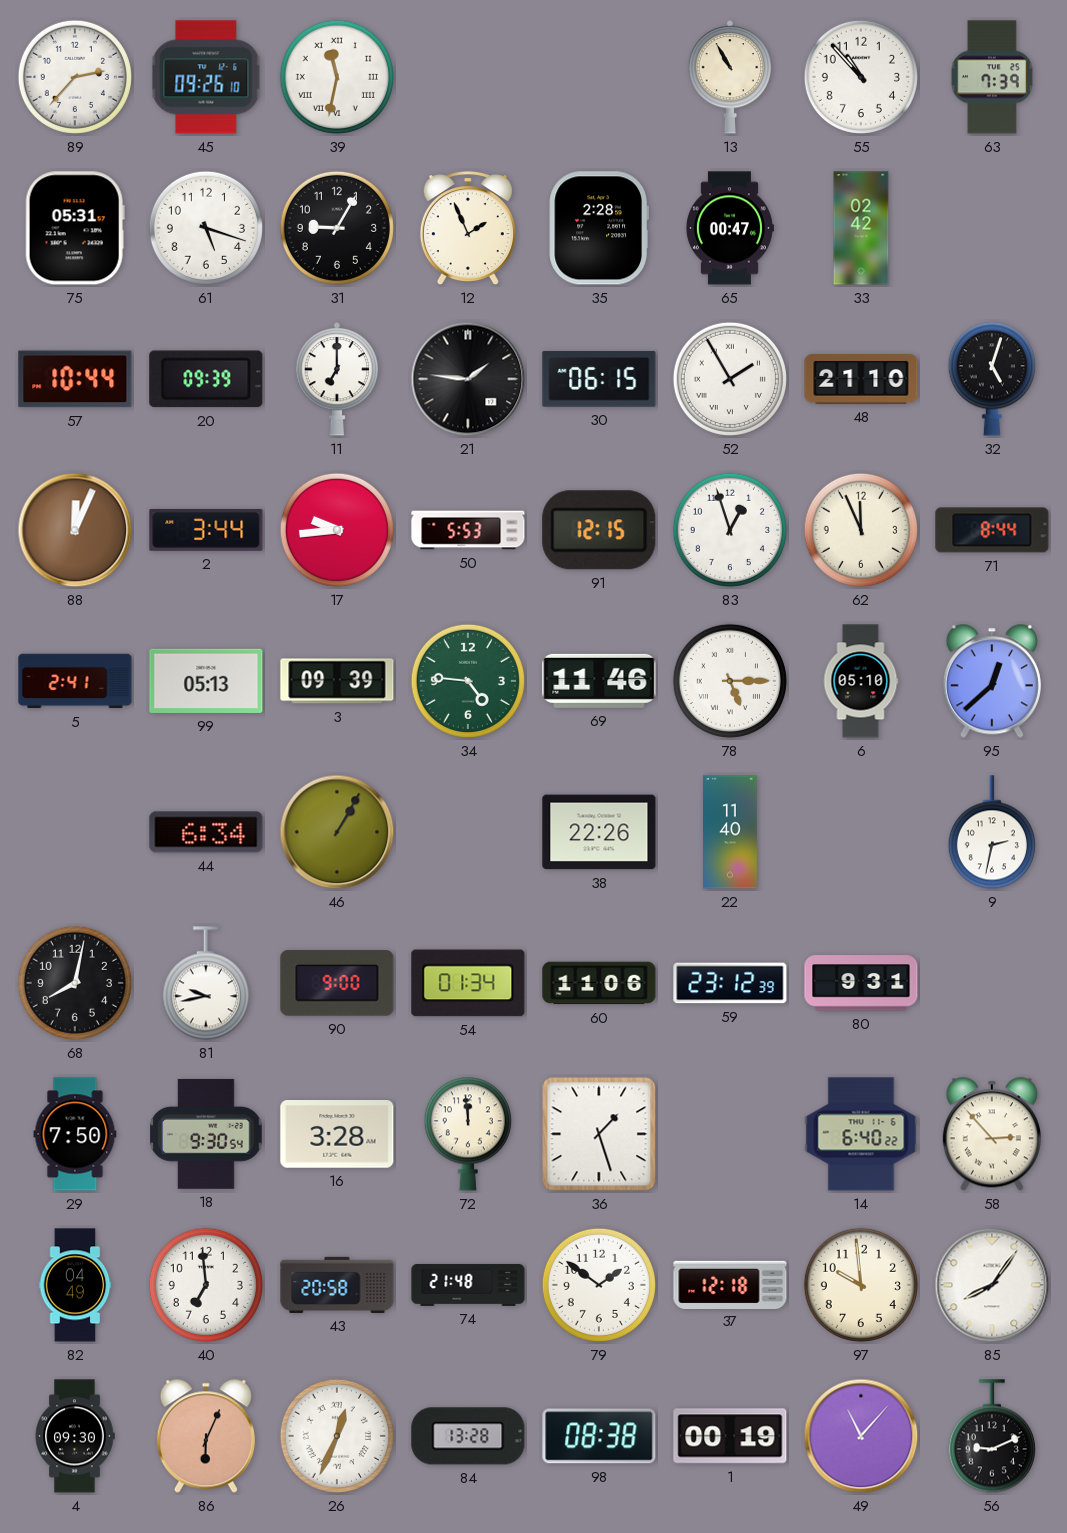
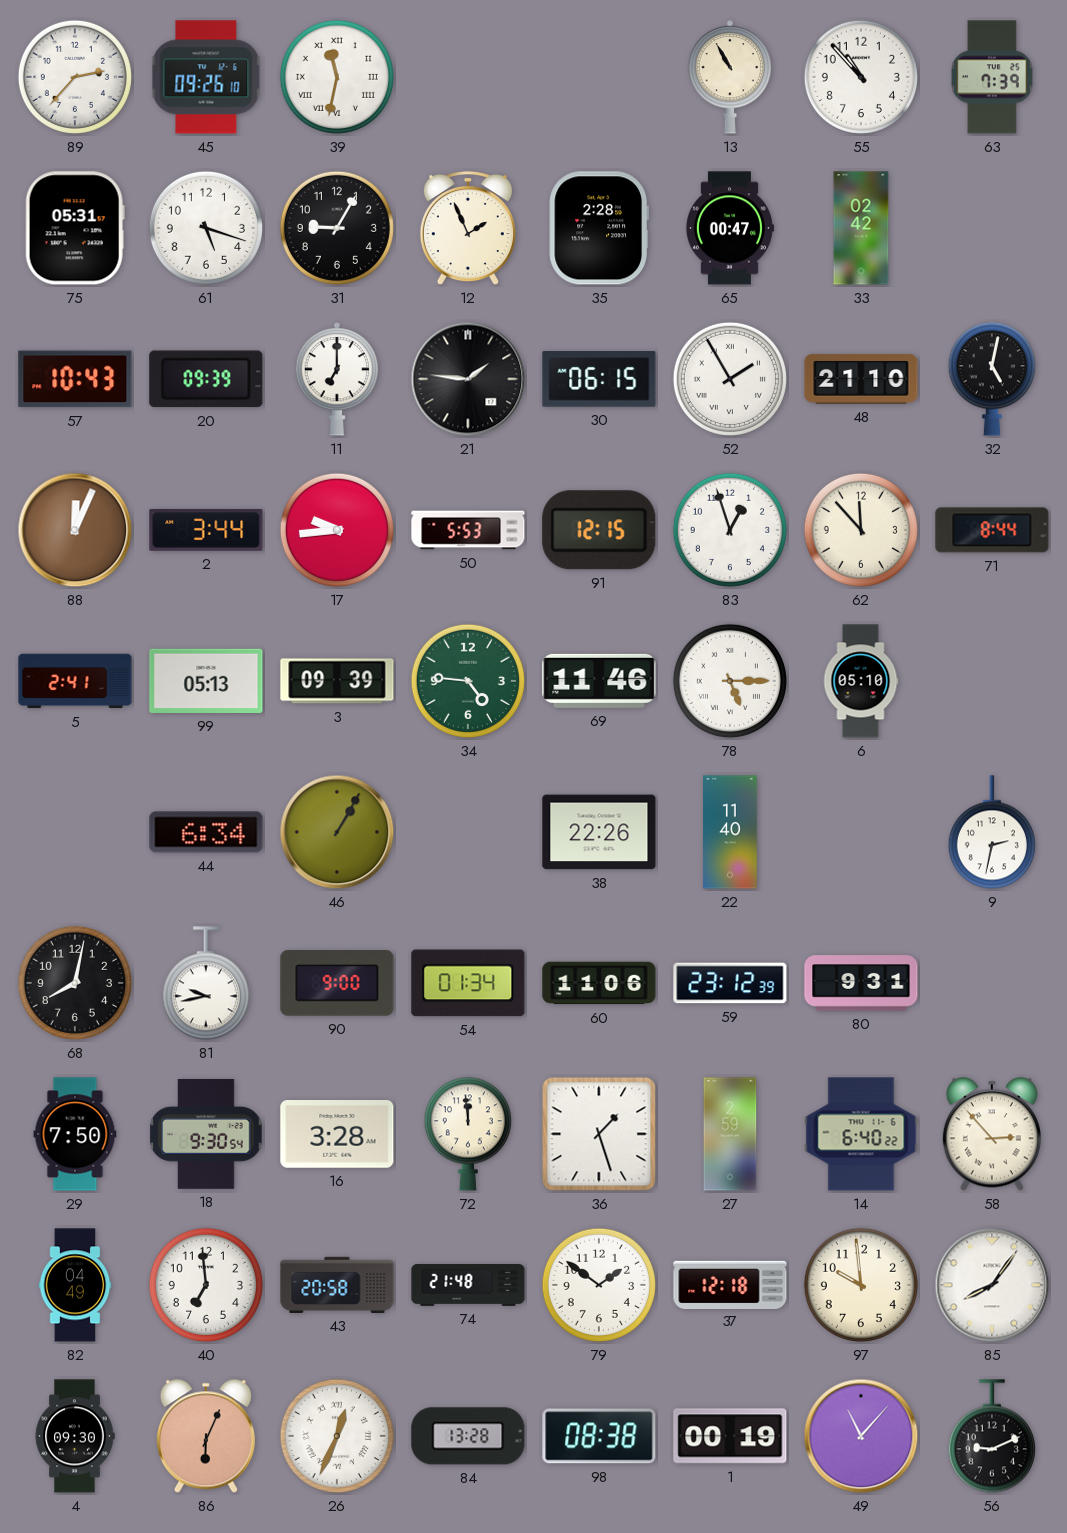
57: 10:44 -> 10:43 (75, 379)
32: 5:03 -> 5:02 (992, 379)
62: 11:56 -> 11:53 (861, 530)
95: 12:38 -> none (992, 681)
27: none -> 2:59 (730, 1134)
